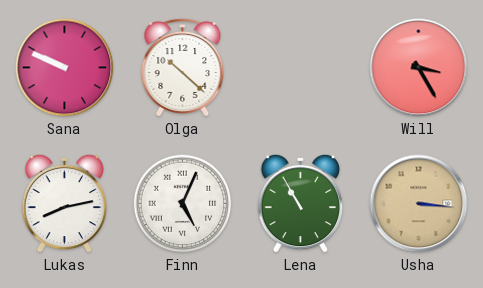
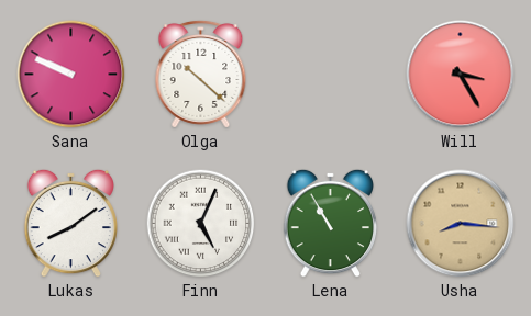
Lukas: 8:13 -> 8:09 (71, 223)
Usha: 3:16 -> 8:16 (461, 224)
